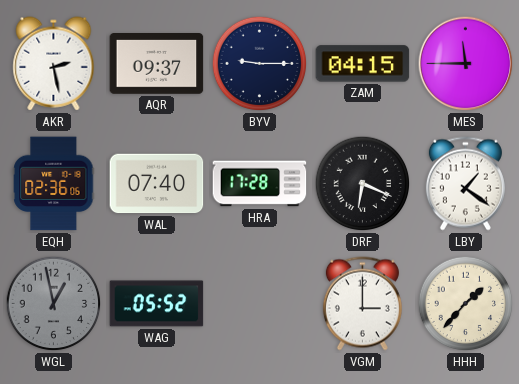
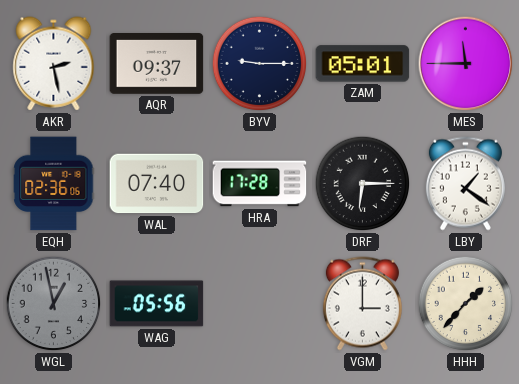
ZAM: 04:15 -> 05:01 (363, 64)
DRF: 6:19 -> 6:15 (363, 184)
WAG: 05:52 -> 05:56 (157, 304)
